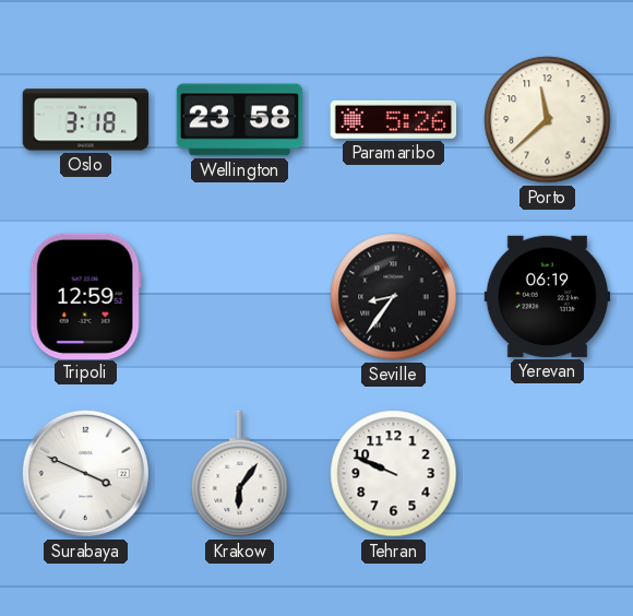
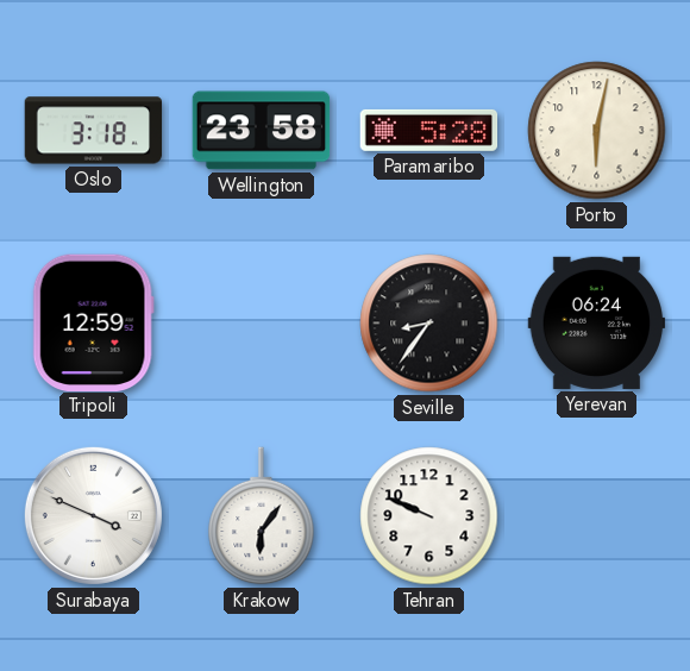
Paramaribo: 5:26 -> 5:28 (429, 130)
Porto: 11:38 -> 6:02 (597, 131)
Yerevan: 06:19 -> 06:24 (597, 322)
